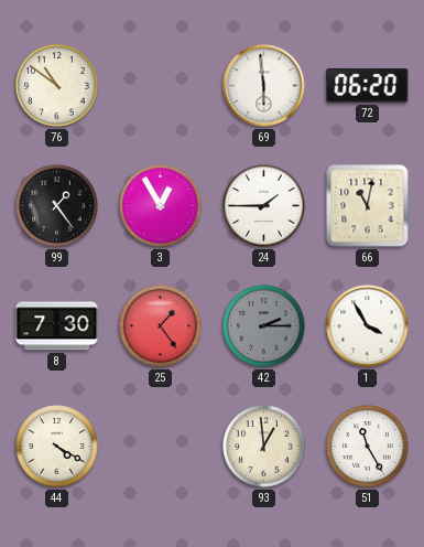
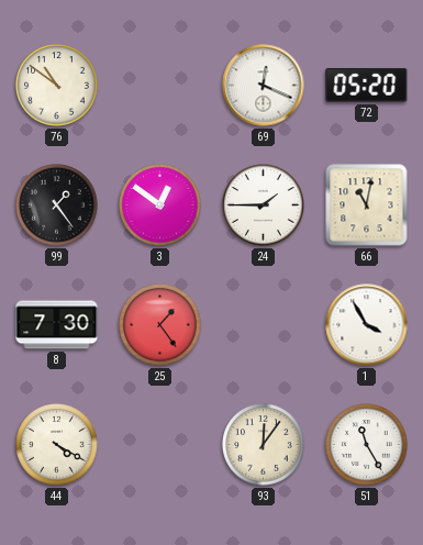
69: 5:59 -> 12:19 (264, 86)
72: 06:20 -> 05:20 (367, 86)
3: 12:55 -> 12:51 (160, 205)
42: 2:15 -> none (264, 326)
93: 12:59 -> 12:06 (264, 445)
